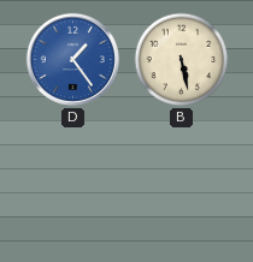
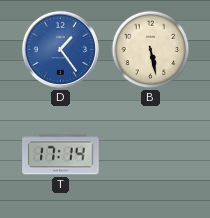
T: none -> 17:14 (61, 155)
